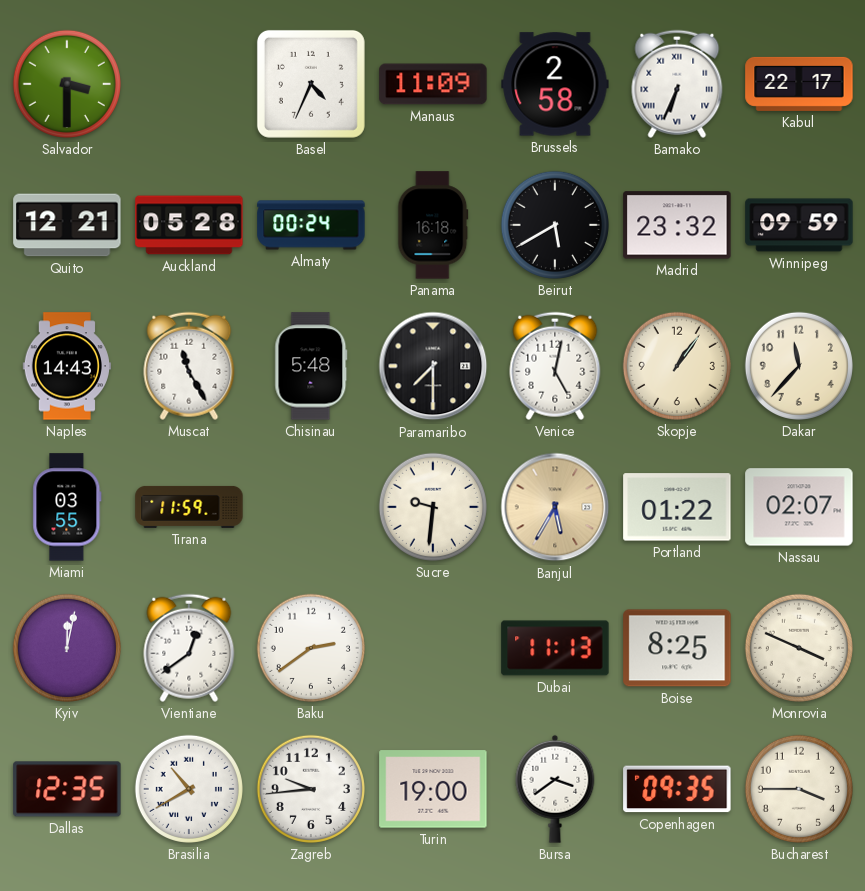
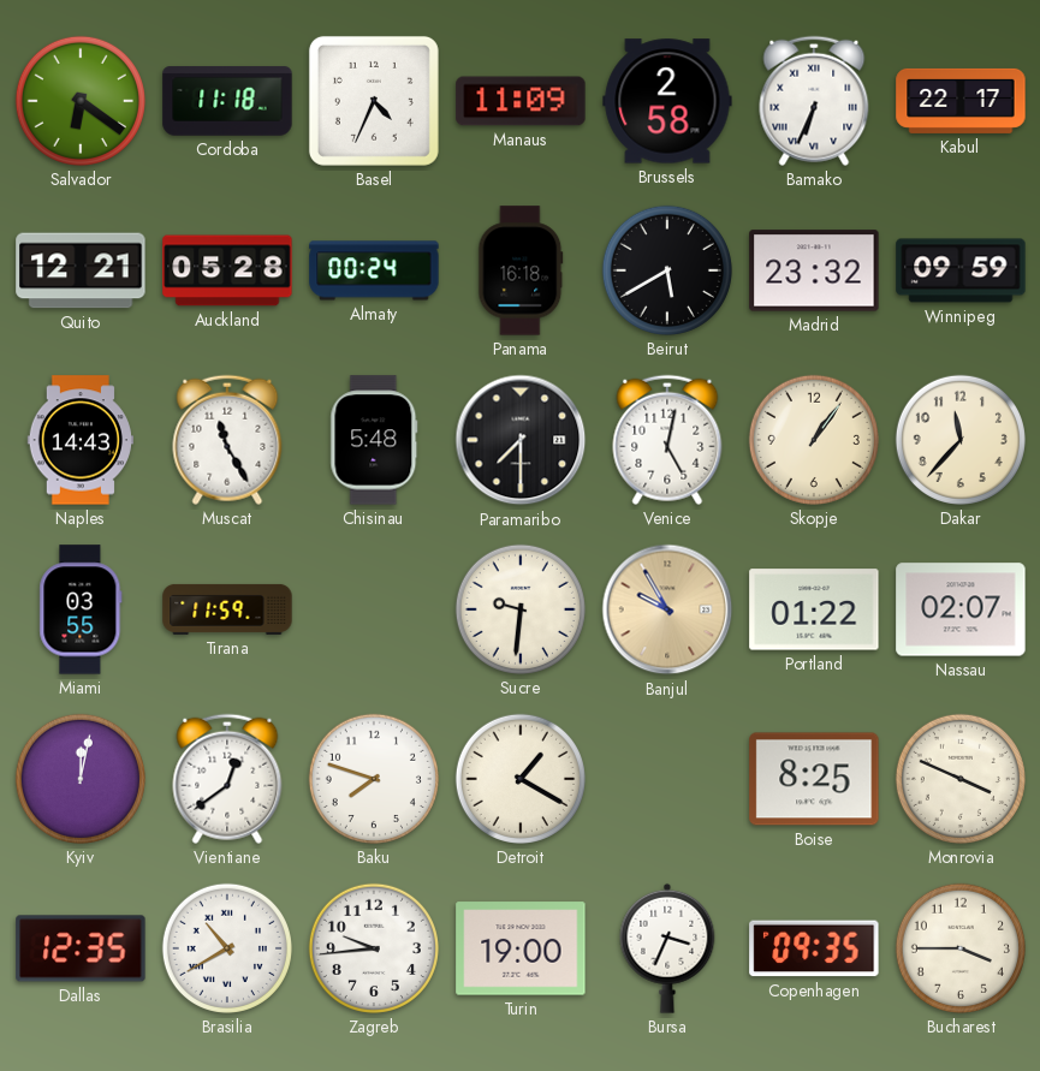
Salvador: 3:30 -> 6:21 (81, 101)
Cordoba: none -> 11:18 (227, 101)
Banjul: 5:35 -> 9:55 (667, 609)
Baku: 2:39 -> 7:48 (374, 779)
Detroit: none -> 1:20 (521, 779)
Dubai: 11:13 -> none (555, 648)
Bursa: 3:39 -> 3:34 (667, 948)
